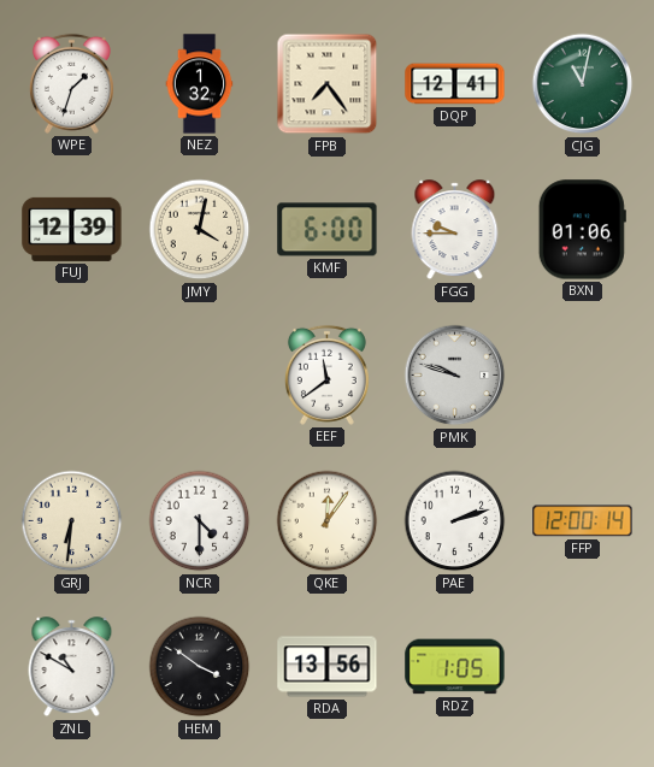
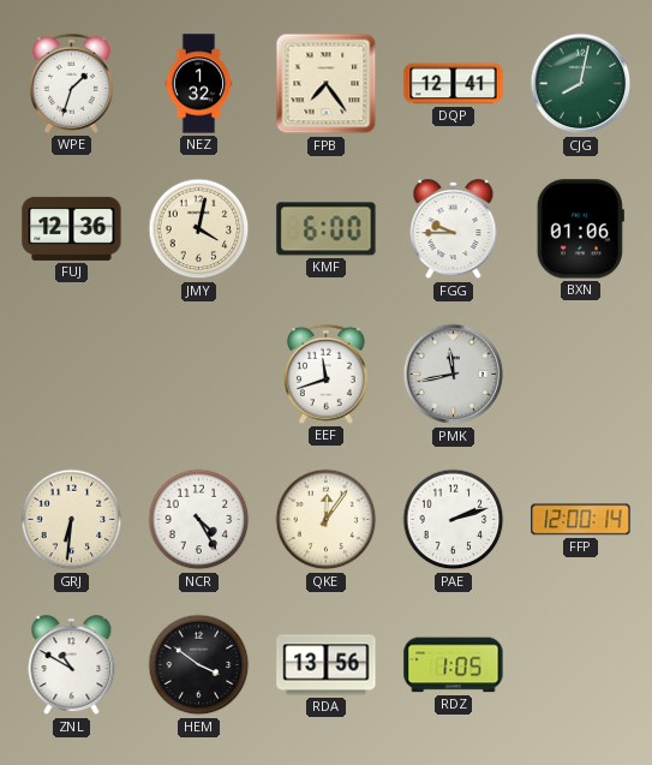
CJG: 11:02 -> 8:02 (581, 84)
FUJ: 12:39 -> 12:36 (72, 228)
EEF: 11:39 -> 11:42 (325, 373)
PMK: 9:48 -> 11:43 (454, 375)
NCR: 4:30 -> 4:25 (199, 520)
